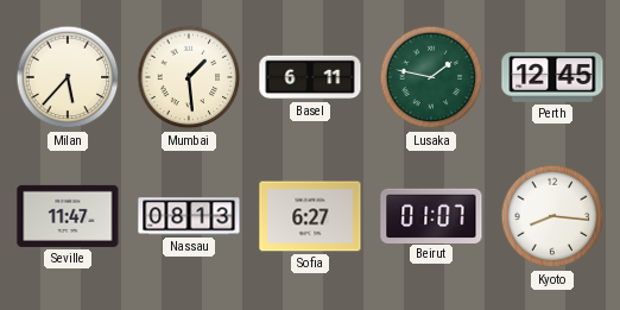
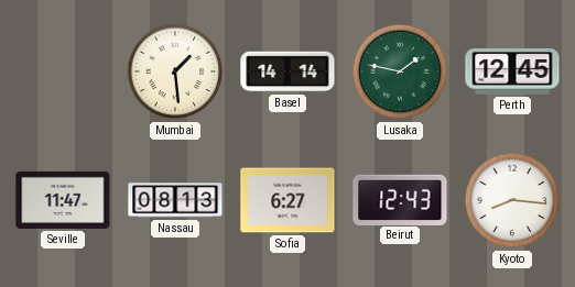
Milan: 5:37 -> none (68, 77)
Basel: 6:11 -> 14:14 (287, 71)
Beirut: 01:07 -> 12:43 (400, 199)
